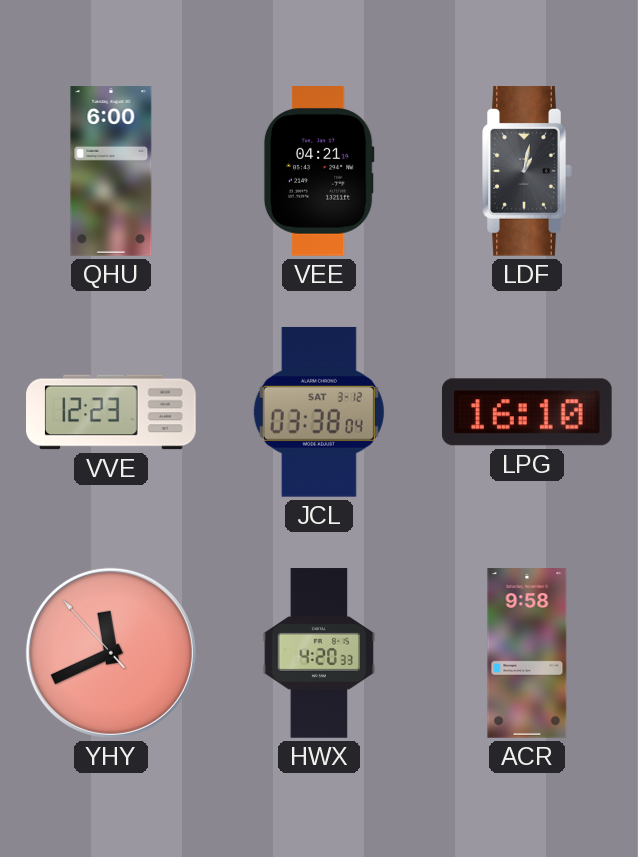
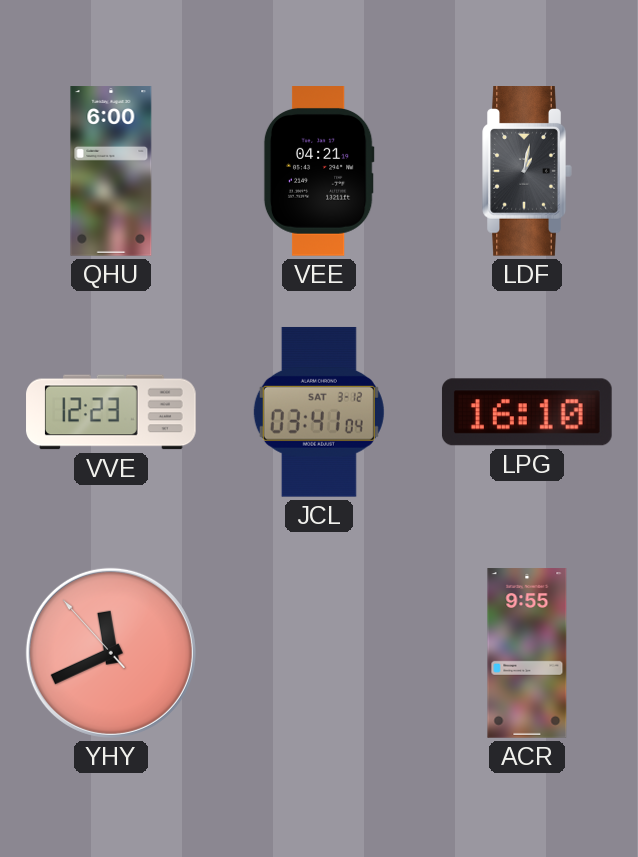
JCL: 03:38 -> 03:41 (319, 412)
HWX: 4:20 -> none (319, 653)
ACR: 9:58 -> 9:55 (527, 653)
